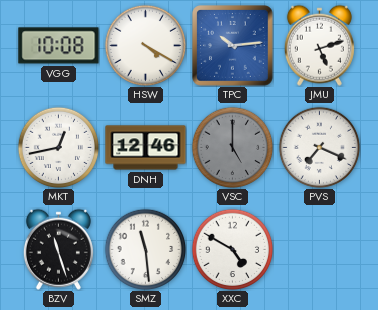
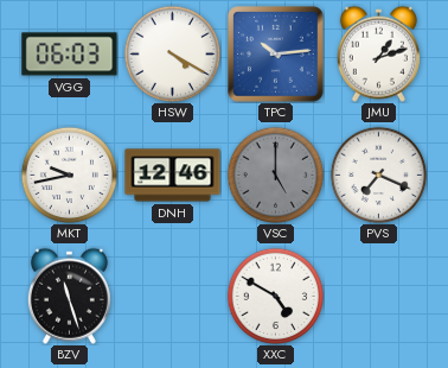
VGG: 10:08 -> 06:03 (70, 55)
JMU: 5:12 -> 1:12 (378, 53)
MKT: 12:43 -> 9:43 (69, 175)
SMZ: 11:29 -> none (145, 249)
